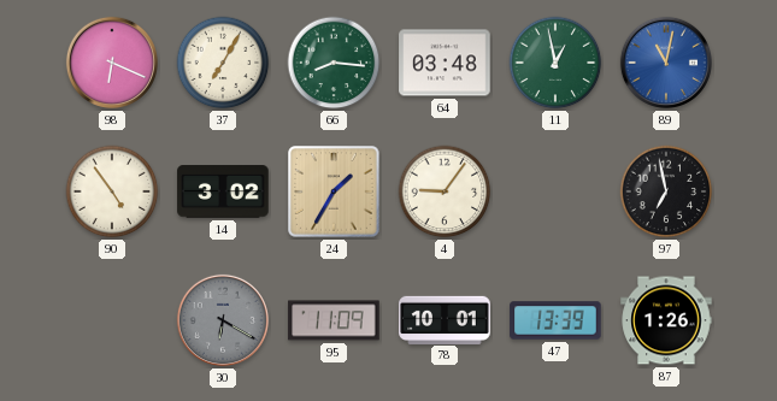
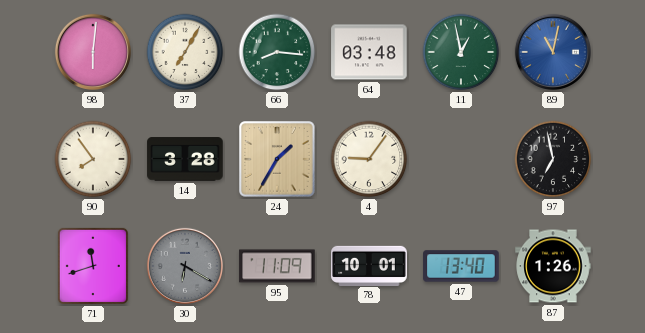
98: 6:19 -> 6:01 (93, 52)
90: 4:54 -> 7:54 (93, 159)
14: 3:02 -> 3:28 (185, 159)
71: none -> 11:42 (93, 266)
47: 13:39 -> 13:40 (461, 266)
